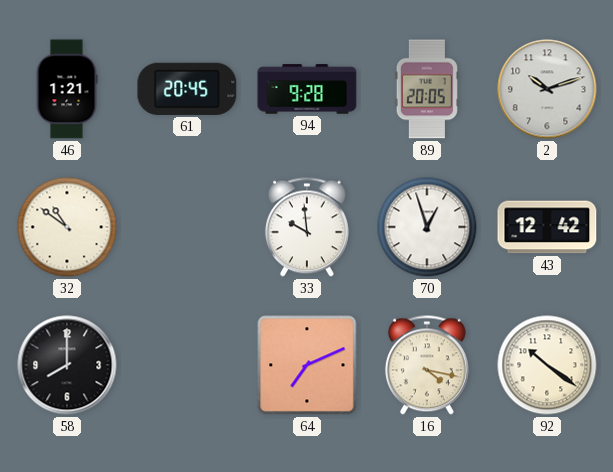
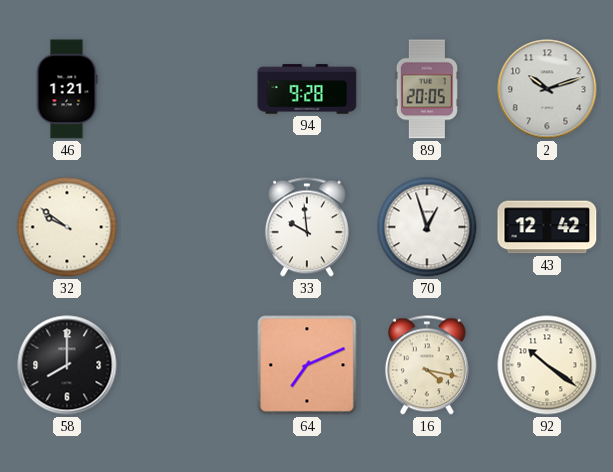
61: 20:45 -> none (187, 89)
32: 10:51 -> 9:51 (67, 227)
